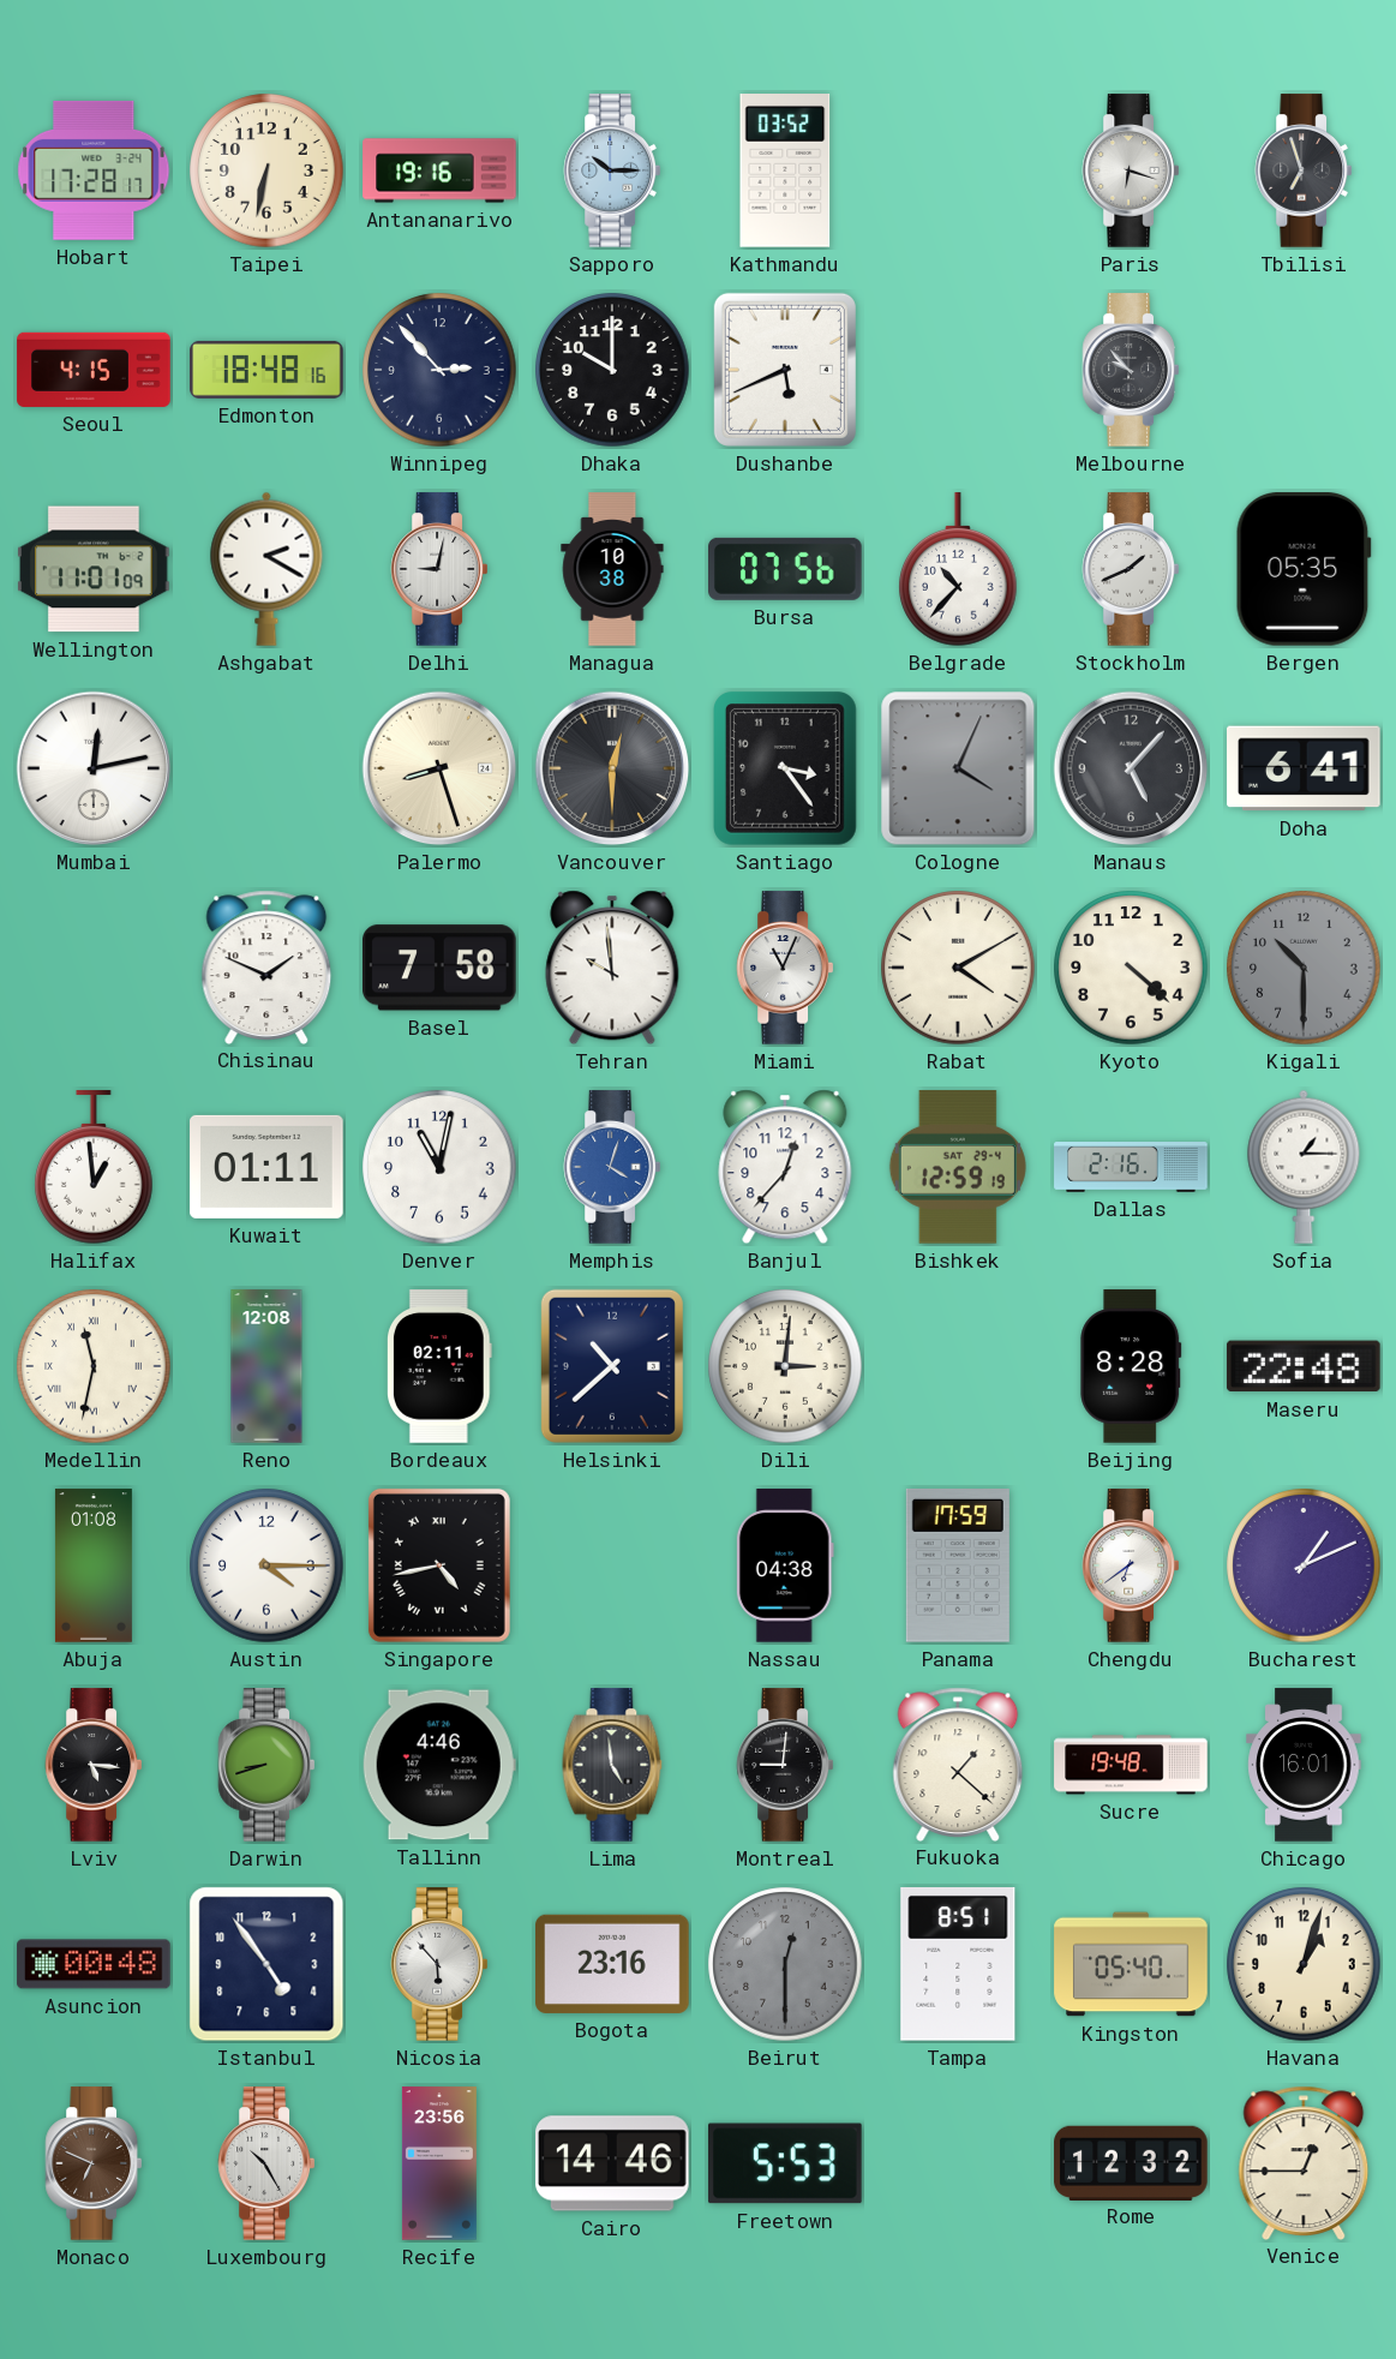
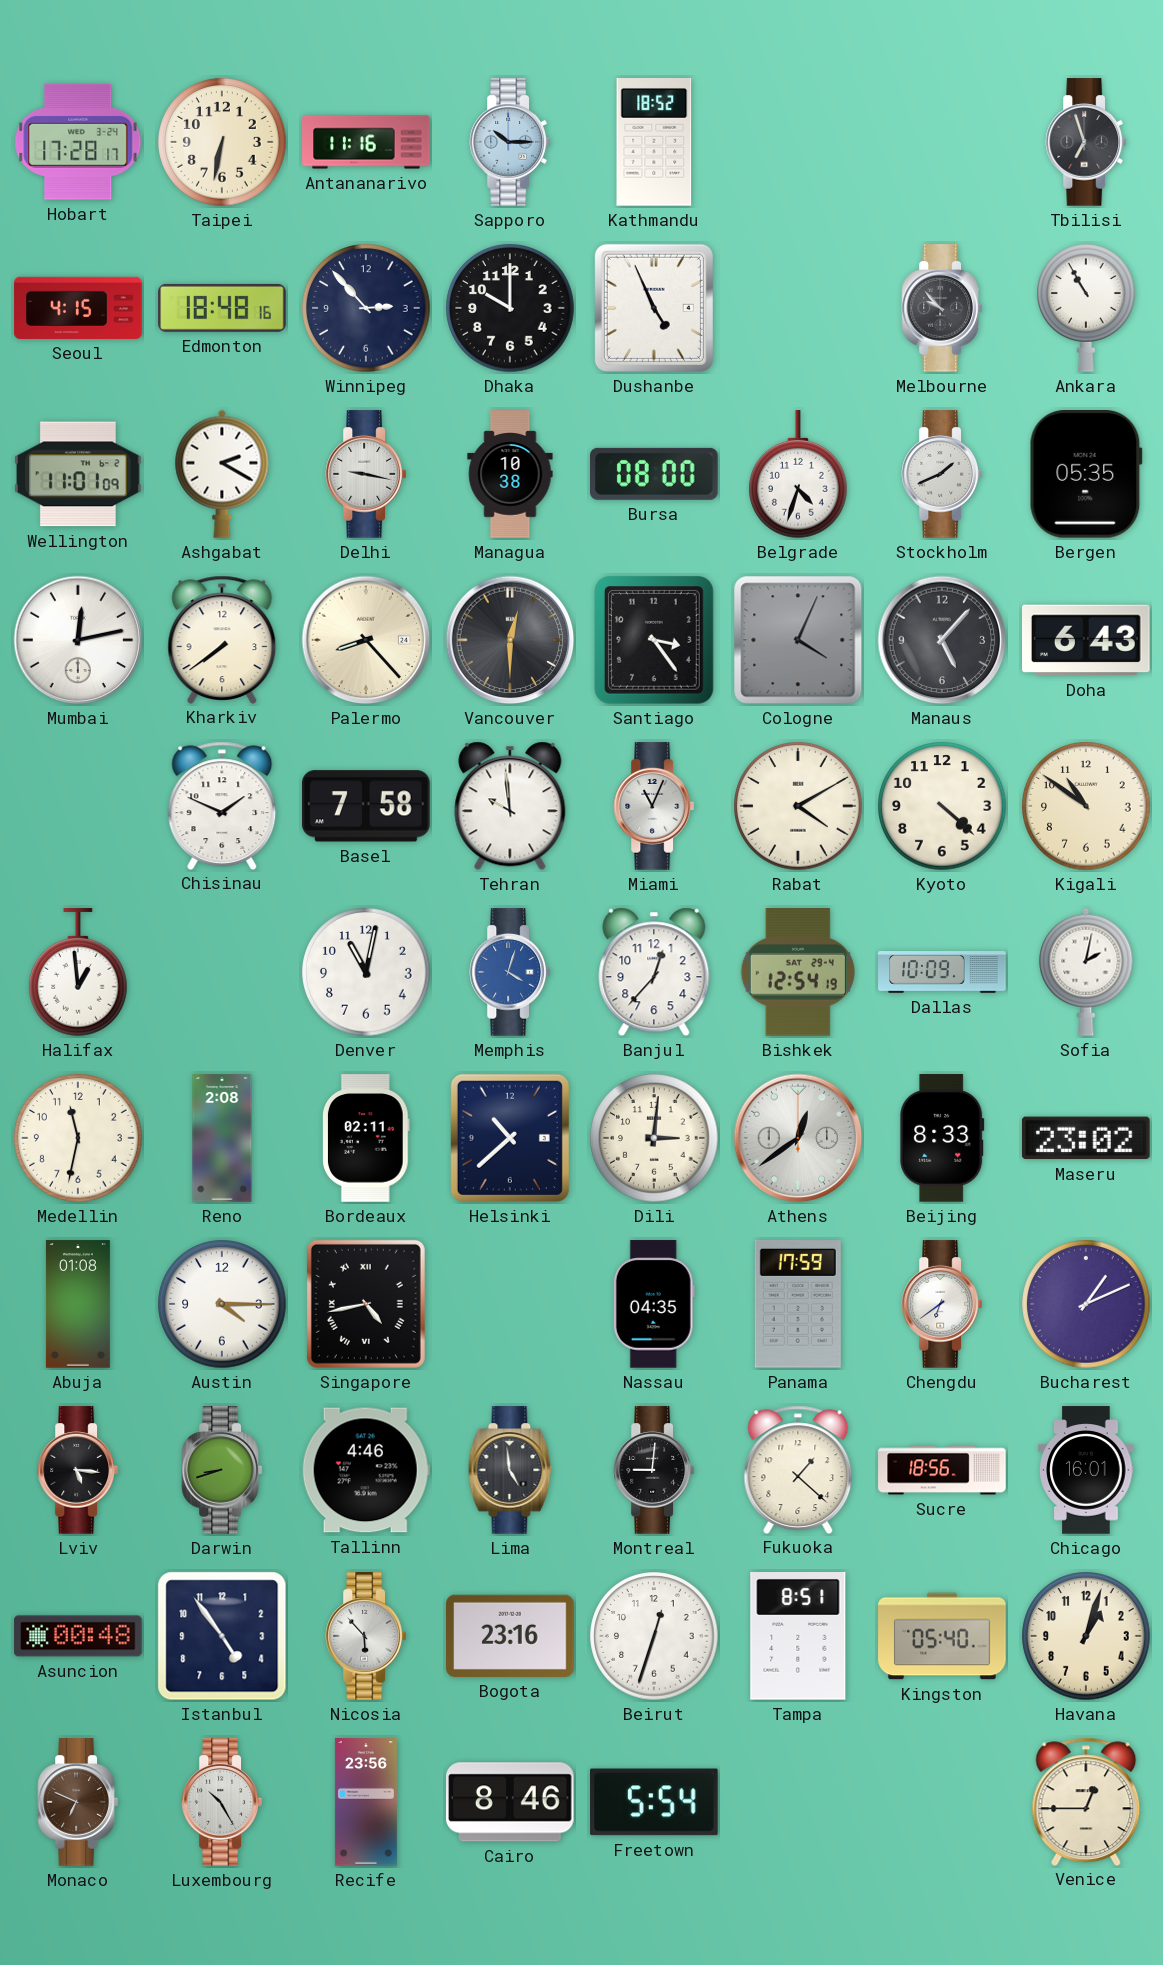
Antananarivo: 19:16 -> 11:16 (366, 142)
Kathmandu: 03:52 -> 18:52 (654, 143)
Paris: 6:18 -> none (1130, 170)
Dushanbe: 5:41 -> 4:56 (654, 308)
Ankara: none -> 10:55 (1086, 308)
Delhi: 9:02 -> 9:17 (365, 474)
Bursa: 07:56 -> 08:00 (655, 474)
Belgrade: 10:37 -> 4:33 (798, 475)
Kharkiv: none -> 7:39 (222, 639)
Palermo: 8:27 -> 8:23 (366, 640)
Doha: 6:41 -> 6:43 (1087, 640)
Kigali: 10:30 -> 10:51 (1086, 806)
Kigali dial: grey -> cream (1086, 806)
Kuwait: 01:11 -> none (266, 1167)
Bishkek: 12:59 -> 12:54 (798, 972)
Dallas: 2:16 -> 10:09 (942, 973)
Sofia: 1:15 -> 2:02 (1086, 972)
Medellin numerals: Roman -> Arabic (78, 1138)
Reno: 12:08 -> 2:08 (222, 1138)
Athens: none -> 12:39 (798, 1138)
Beijing: 8:28 -> 8:33 (942, 1138)
Maseru: 22:48 -> 23:02 (1086, 1138)
Nassau: 04:38 -> 04:35 (654, 1304)
Sucre: 19:48 -> 18:56 (942, 1470)
Beirut: 12:30 -> 12:33 (654, 1636)
Beirut dial: grey -> white (654, 1636)
Cairo: 14:46 -> 8:46 (510, 1802)
Freetown: 5:53 -> 5:54 (654, 1802)
Rome: 12:32 -> none (1131, 2162)
